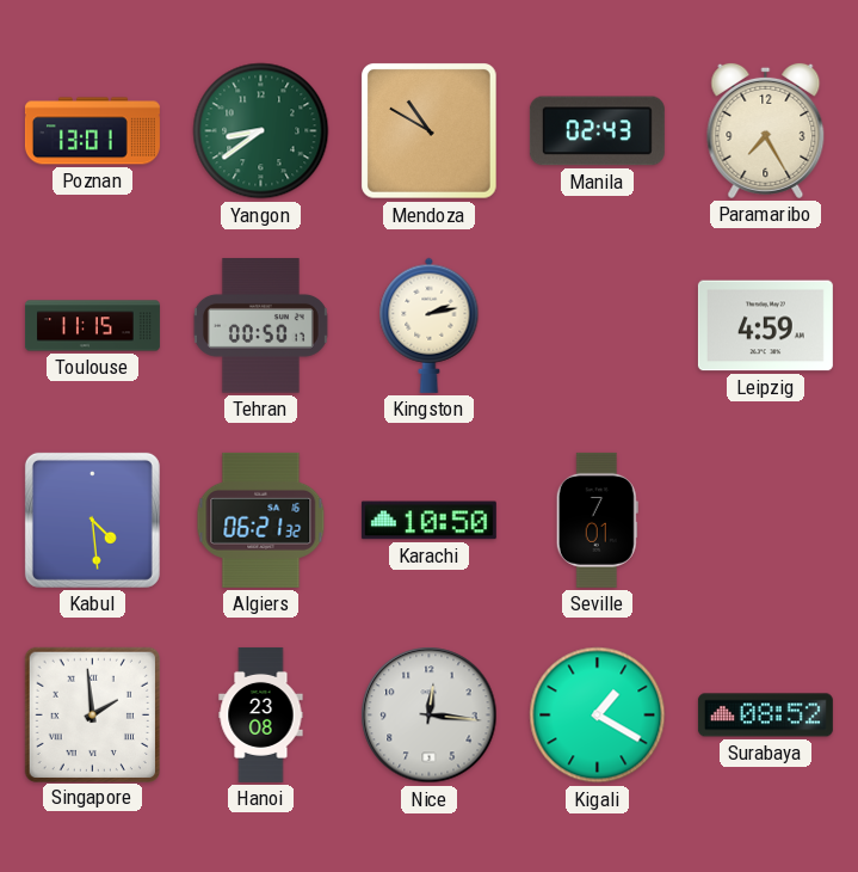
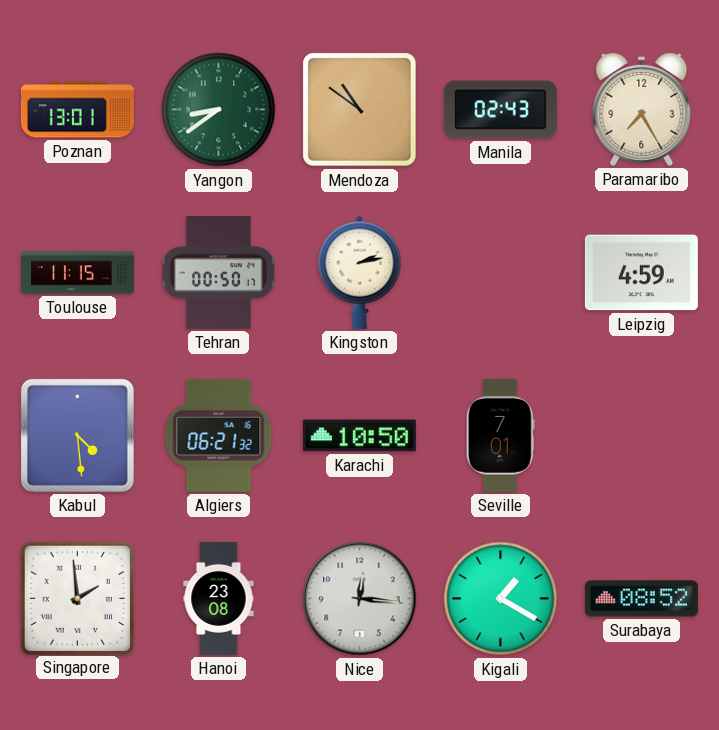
Mendoza: 10:50 -> 10:51 (360, 110)
